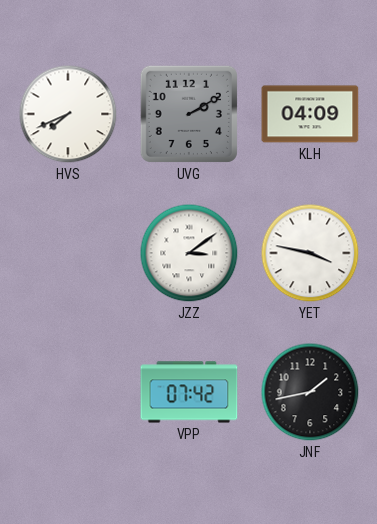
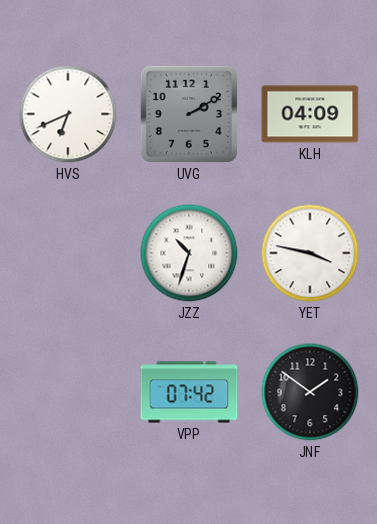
HVS: 7:41 -> 6:41 (68, 114)
JZZ: 3:09 -> 10:33 (189, 253)
JNF: 1:43 -> 1:51 (310, 392)
